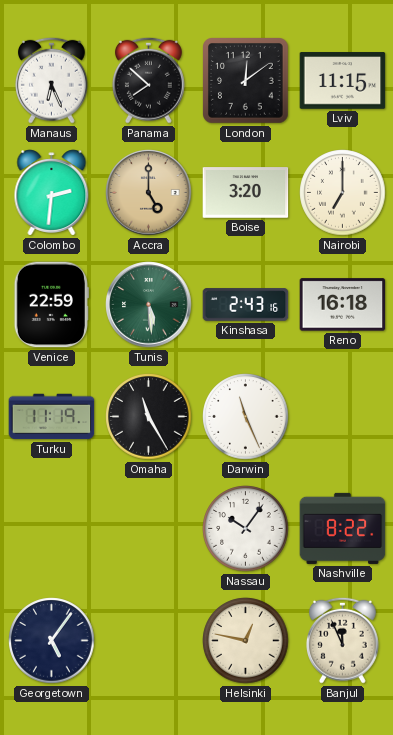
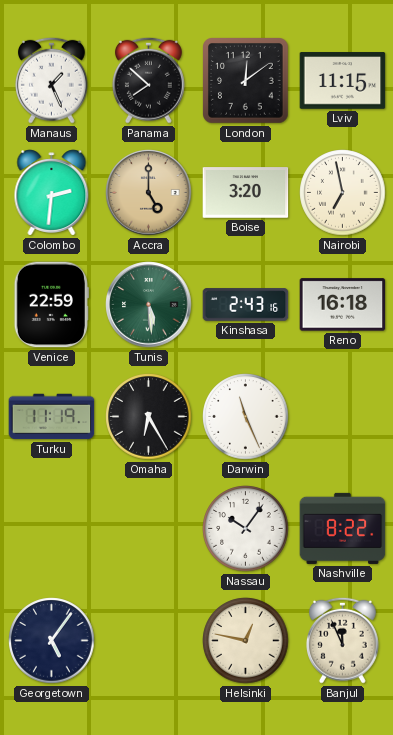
Manaus: 6:26 -> 1:26 (51, 80)
Nairobi: 7:00 -> 6:58 (343, 193)
Omaha: 11:25 -> 6:25 (149, 417)
